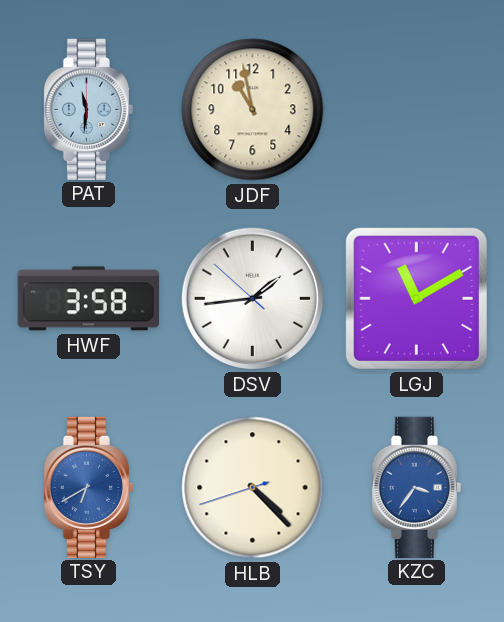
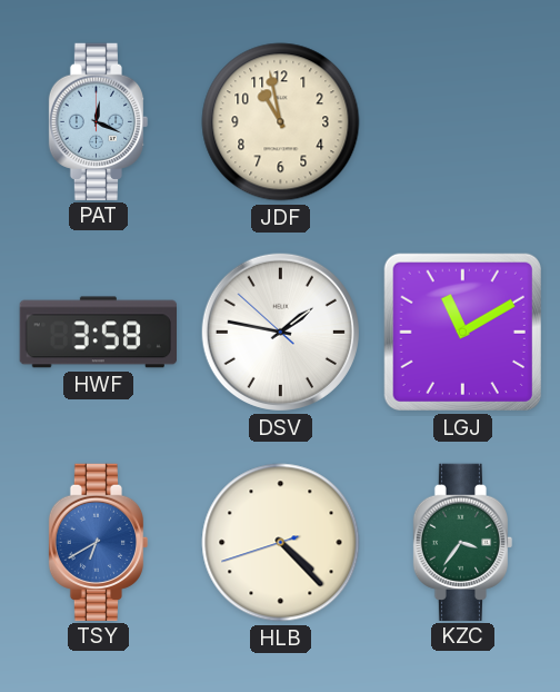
PAT: 11:31 -> 12:19 (99, 121)
DSV: 1:43 -> 1:46 (280, 332)
KZC dial: blue -> green (463, 542)
